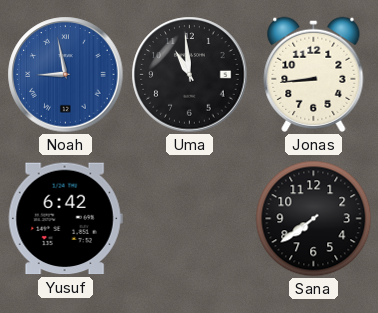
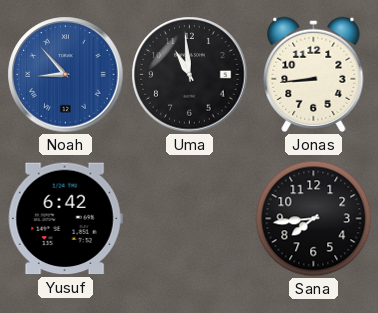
Noah: 8:58 -> 8:53 (66, 75)
Sana: 7:39 -> 7:44 (314, 219)
